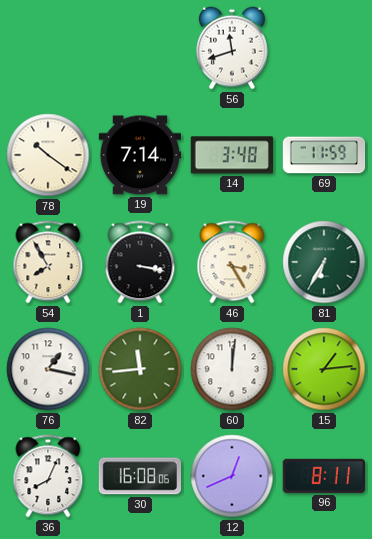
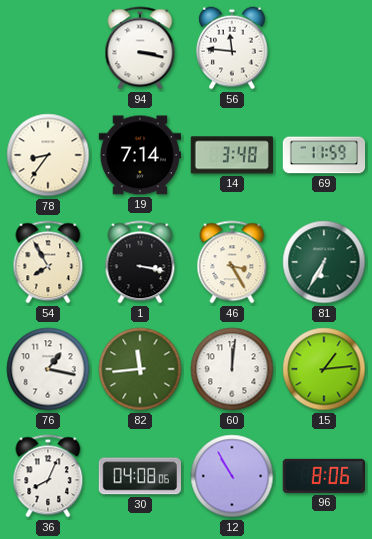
94: none -> 3:17 (140, 48)
56: 11:42 -> 11:46 (233, 48)
78: 10:21 -> 8:36 (48, 155)
30: 16:08 -> 04:08 (139, 476)
12: 12:41 -> 10:55 (232, 476)
96: 8:11 -> 8:06 (324, 476)
